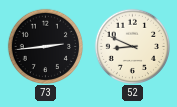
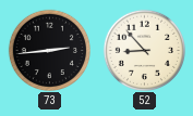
52: 8:49 -> 8:53 (144, 50)
